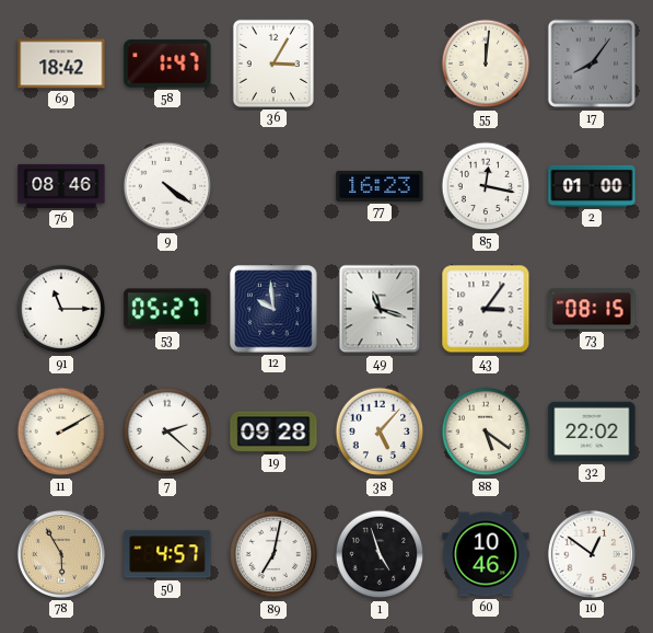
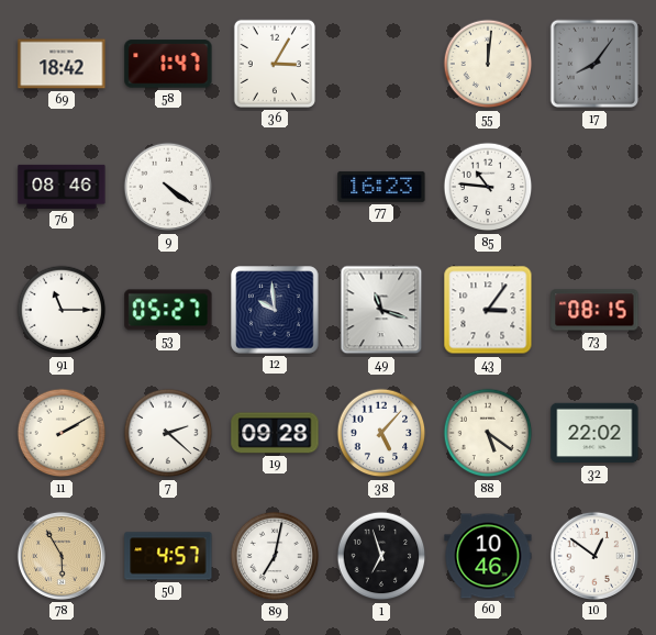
85: 12:17 -> 10:46 (488, 187)
2: 01:00 -> none (592, 186)
1: 4:57 -> 6:57 (381, 556)
